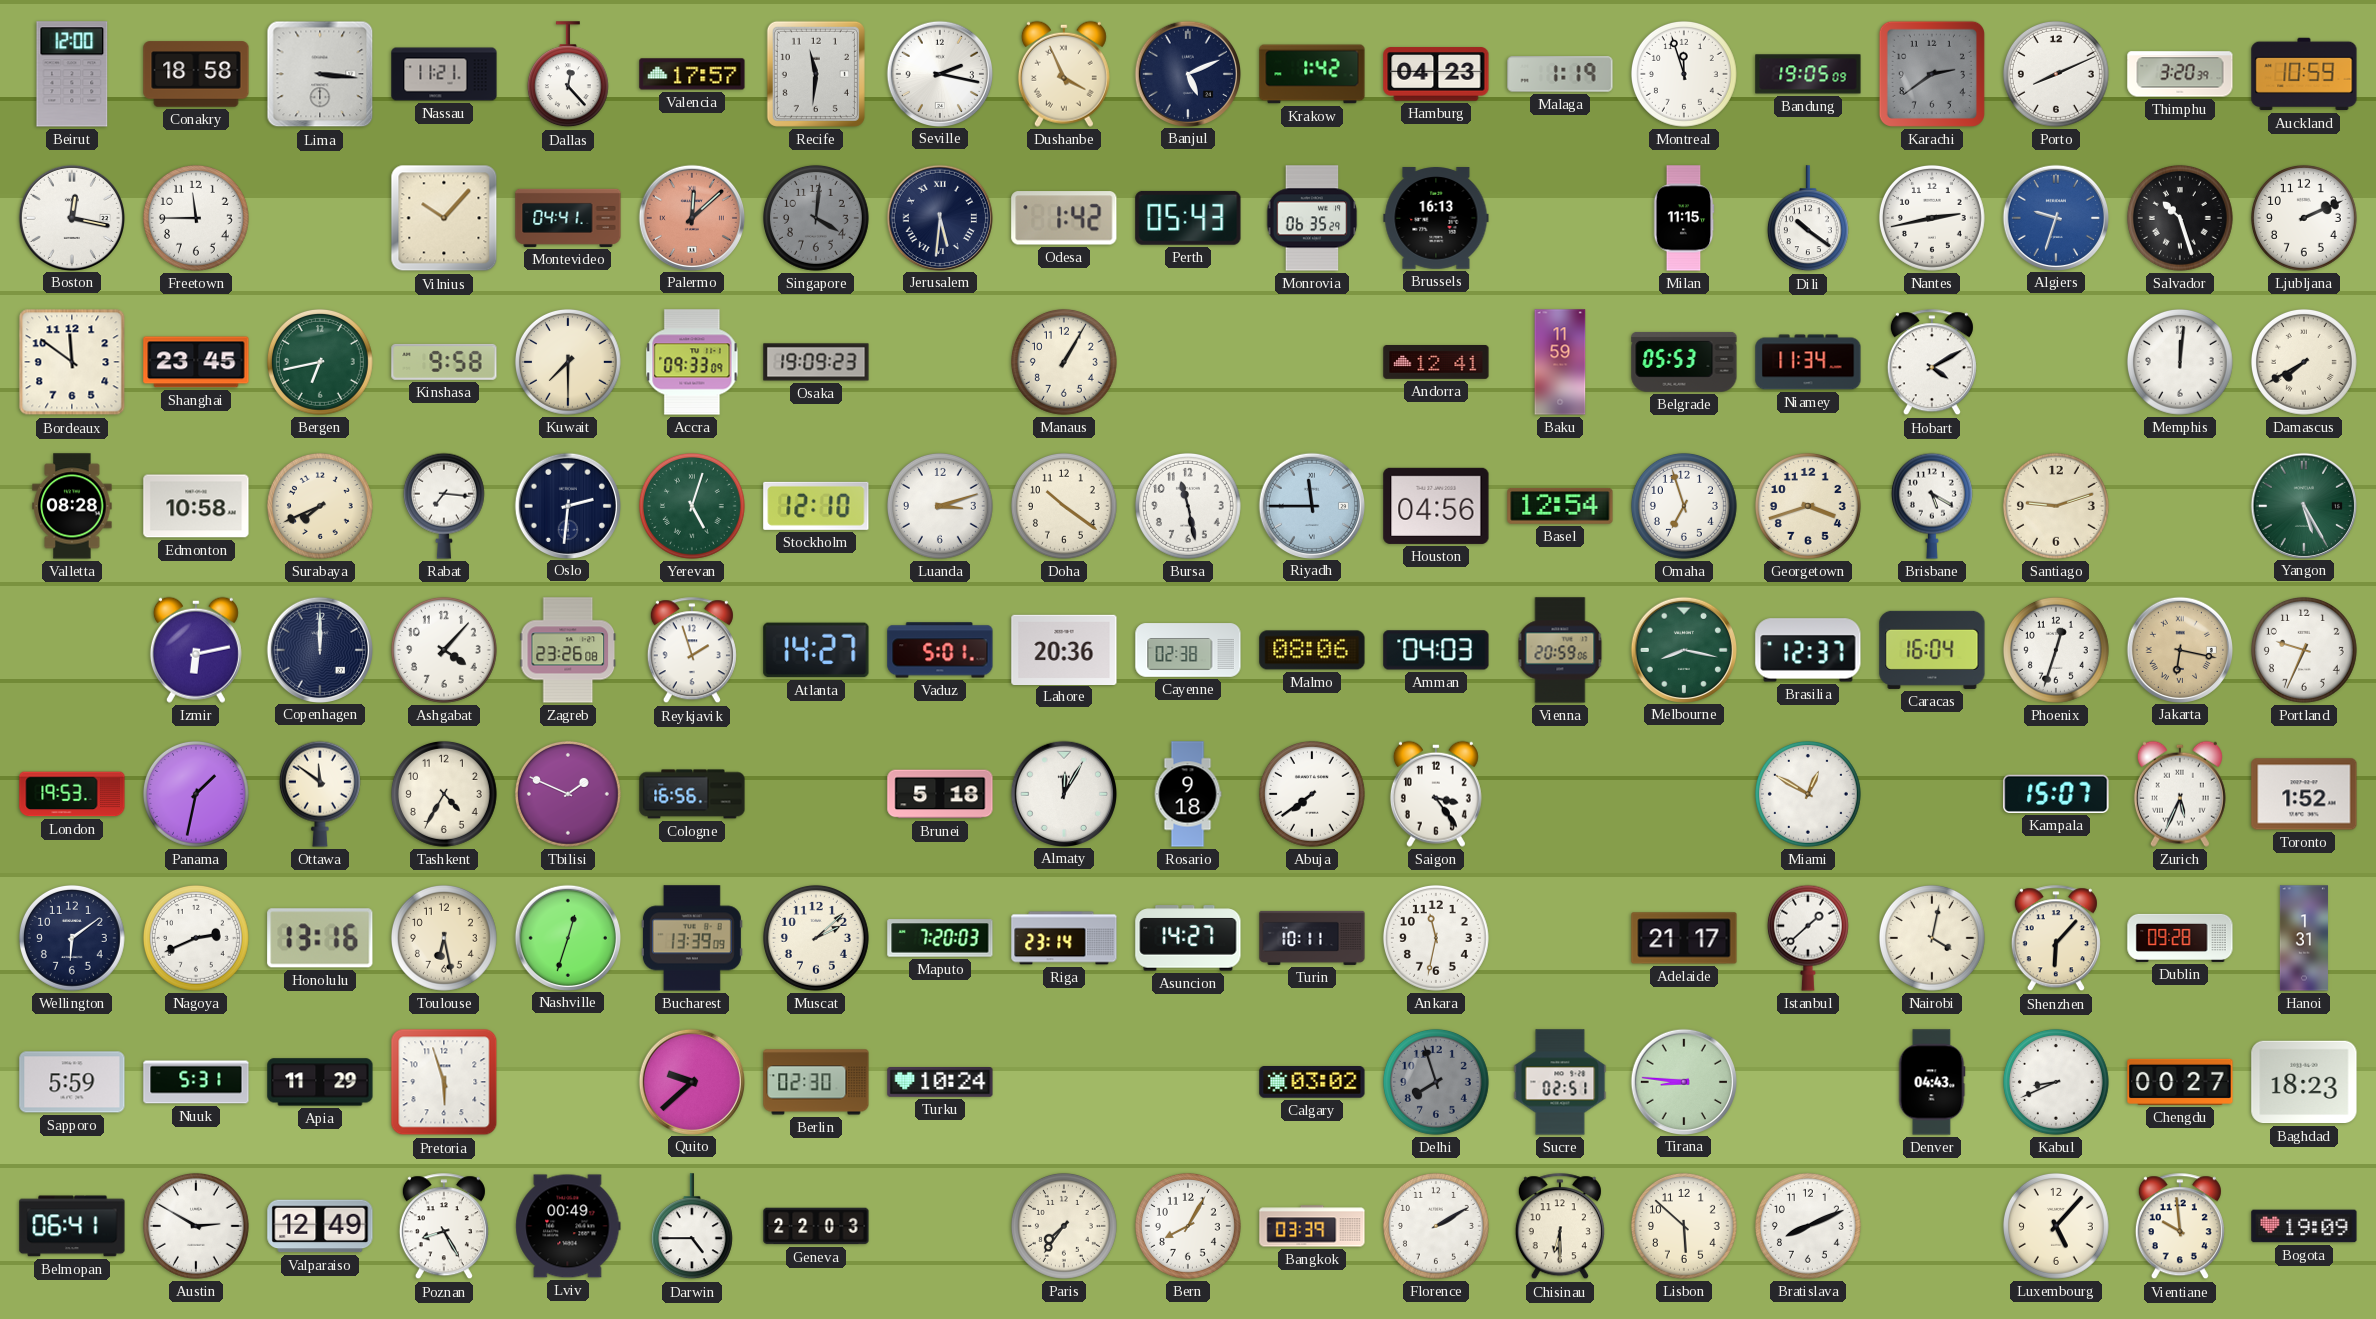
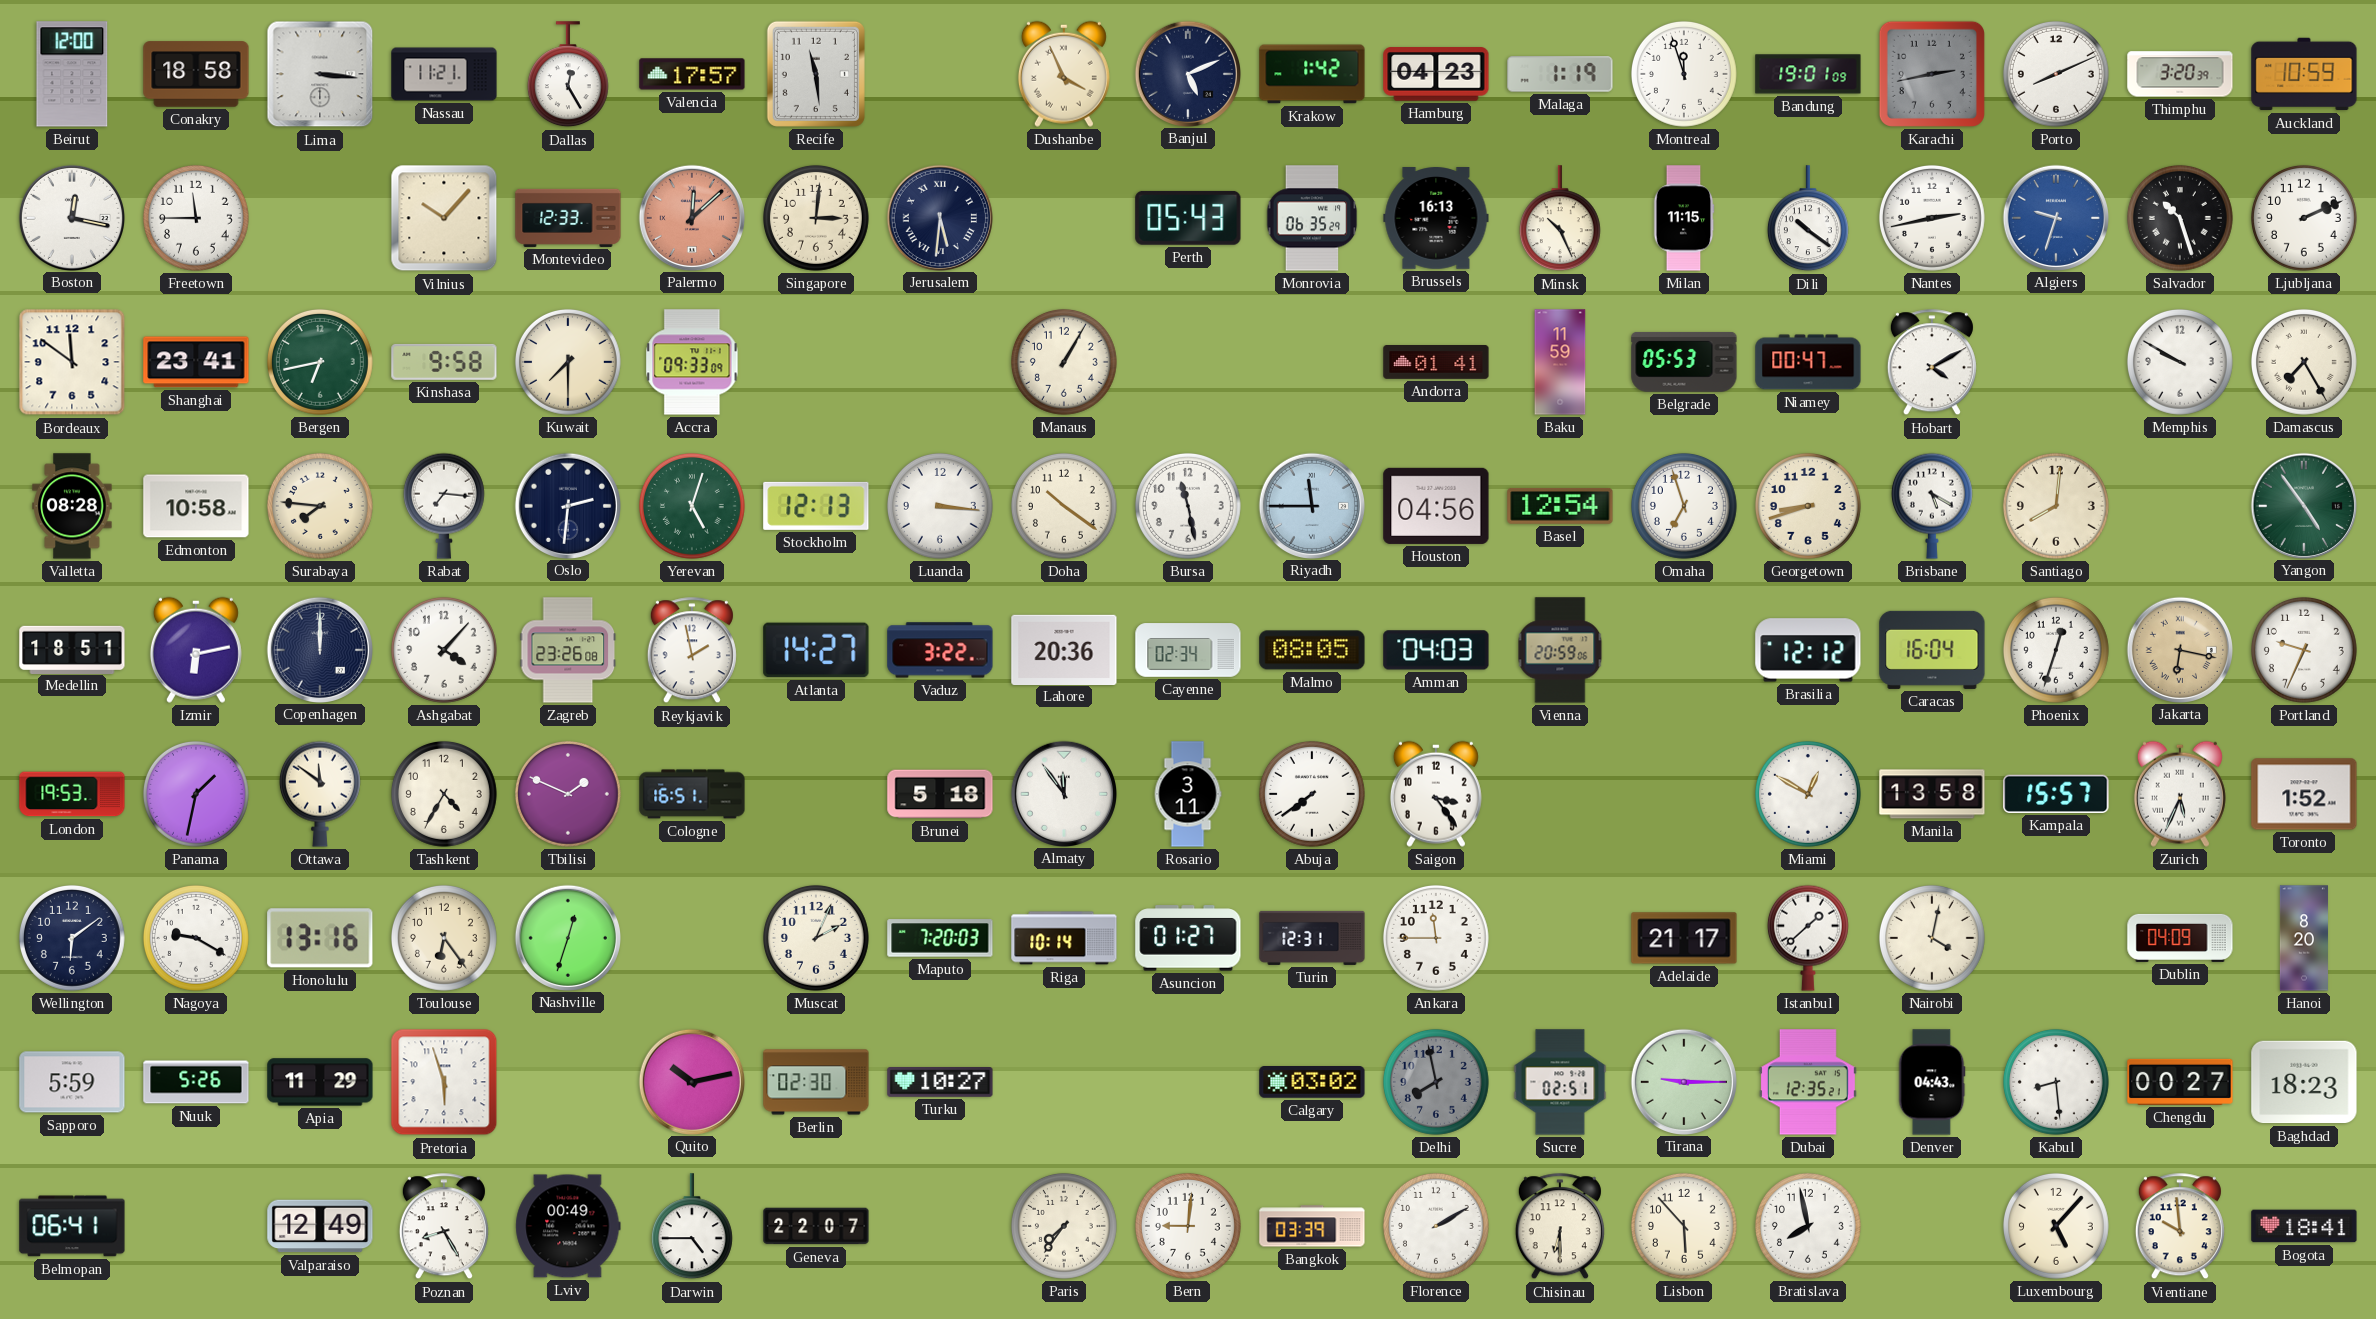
Dallas: 12:23 -> 12:25 (568, 75)
Recife: 11:31 -> 11:29 (816, 74)
Seville: 2:17 -> none (939, 73)
Bandung: 19:05 -> 19:01 (1808, 74)
Karachi: 2:39 -> 2:43 (1932, 74)
Montevideo: 04:41 -> 12:33 (568, 218)
Singapore: 4:01 -> 3:01 (816, 218)
Singapore dial: grey -> cream (816, 218)
Odesa: 1:42 -> none (1064, 218)
Minsk: none -> 10:26 (1560, 219)
Shanghai: 23:45 -> 23:41 (196, 362)
Osaka: 19:09 -> none (816, 362)
Andorra: 12:41 -> 01:41 (1436, 363)
Niamey: 11:34 -> 00:47 (1808, 362)
Memphis: 12:01 -> 9:50 (2180, 362)
Damascus: 7:40 -> 7:25 (2304, 362)
Surabaya: 7:41 -> 7:46 (320, 506)
Stockholm: 12:10 -> 12:13 (816, 506)
Luanda: 3:12 -> 3:16 (940, 506)
Georgetown: 3:42 -> 8:42 (1808, 506)
Santiago: 9:12 -> 8:01 (2056, 506)
Yangon: 5:25 -> 4:54 (2303, 505)
Medellin: none -> 18:51 (72, 649)
Reykjavik: 1:57 -> 1:58 (692, 651)
Vaduz: 5:01 -> 3:22 (940, 650)
Cayenne: 02:38 -> 02:34 (1188, 650)
Malmo: 08:06 -> 08:05 (1312, 650)
Melbourne: 8:17 -> none (1683, 649)
Brasilia: 12:37 -> 12:12 (1808, 650)
Cologne: 16:56 -> 16:51 (692, 794)
Almaty: 12:05 -> 11:54 (1063, 793)
Rosario: 9:18 -> 3:11 (1188, 794)
Manila: none -> 13:58 (1932, 794)
Kampala: 15:07 -> 15:57 (2056, 794)
Nagoya: 2:41 -> 9:20 (196, 938)
Toulouse: 6:28 -> 6:24 (444, 938)
Bucharest: 13:39 -> none (692, 938)
Muscat: 2:08 -> 2:04 (816, 938)
Riga: 23:14 -> 10:14 (1064, 938)
Asuncion: 14:27 -> 01:27 (1188, 938)
Turin: 10:11 -> 12:31 (1312, 938)
Ankara: 11:32 -> 11:45 (1436, 938)
Shenzhen: 6:07 -> none (2056, 939)
Dublin: 09:28 -> 04:09 (2180, 938)
Hanoi: 1:31 -> 8:20 (2304, 938)
Nuuk: 5:31 -> 5:26 (196, 1082)
Quito: 9:38 -> 10:13 (691, 1081)
Turku: 10:24 -> 10:27 (940, 1083)
Delhi: 7:57 -> 7:58 (1436, 1082)
Tirana: 8:46 -> 9:15 (1683, 1081)
Dubai: none -> 12:35 (1808, 1082)
Kabul: 8:41 -> 8:29 (2056, 1082)
Austin: 2:50 -> none (196, 1226)
Geneva: 22:03 -> 22:07 (816, 1226)
Bern: 8:05 -> 9:01 (1188, 1226)
Lisbon: 5:52 -> 5:53 (1684, 1226)
Bratislava: 8:11 -> 7:58 (1808, 1226)
Bogota: 19:09 -> 18:41 (2304, 1226)
